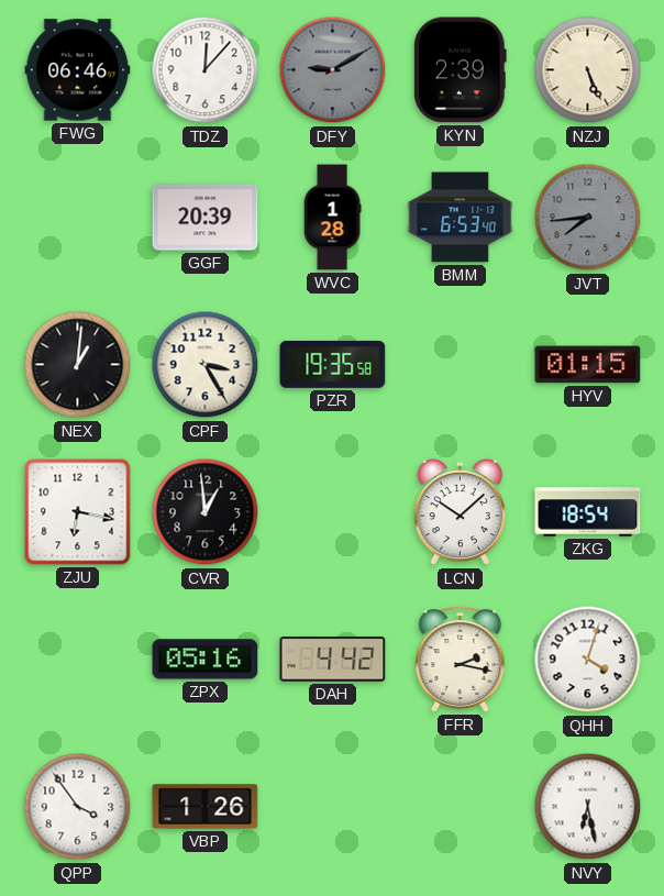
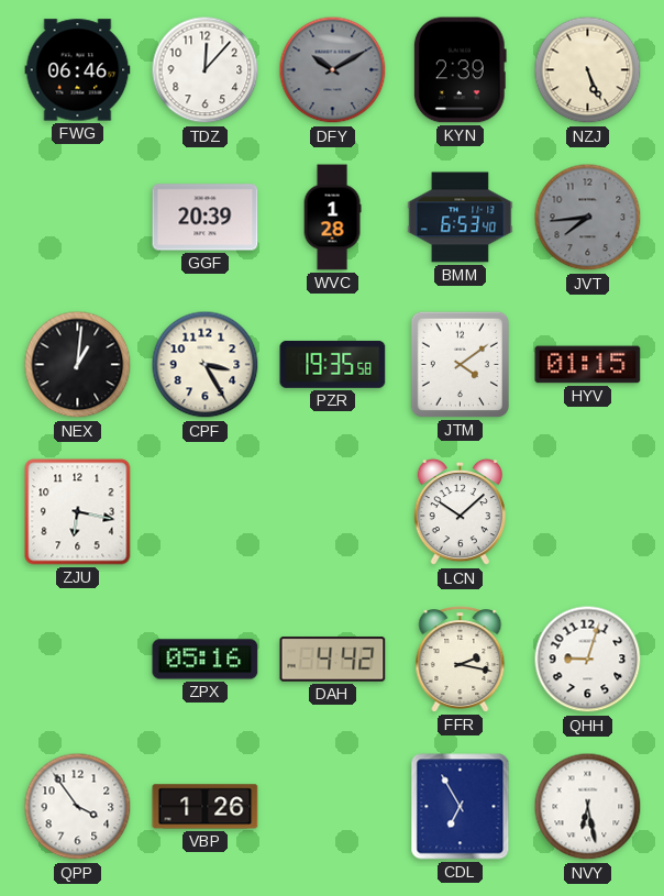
DFY: 9:10 -> 10:10 (333, 70)
JTM: none -> 4:09 (460, 364)
CVR: 12:59 -> none (206, 512)
ZKG: 18:54 -> none (588, 512)
QHH: 4:03 -> 9:03 (588, 660)
CDL: none -> 6:55 (461, 807)
